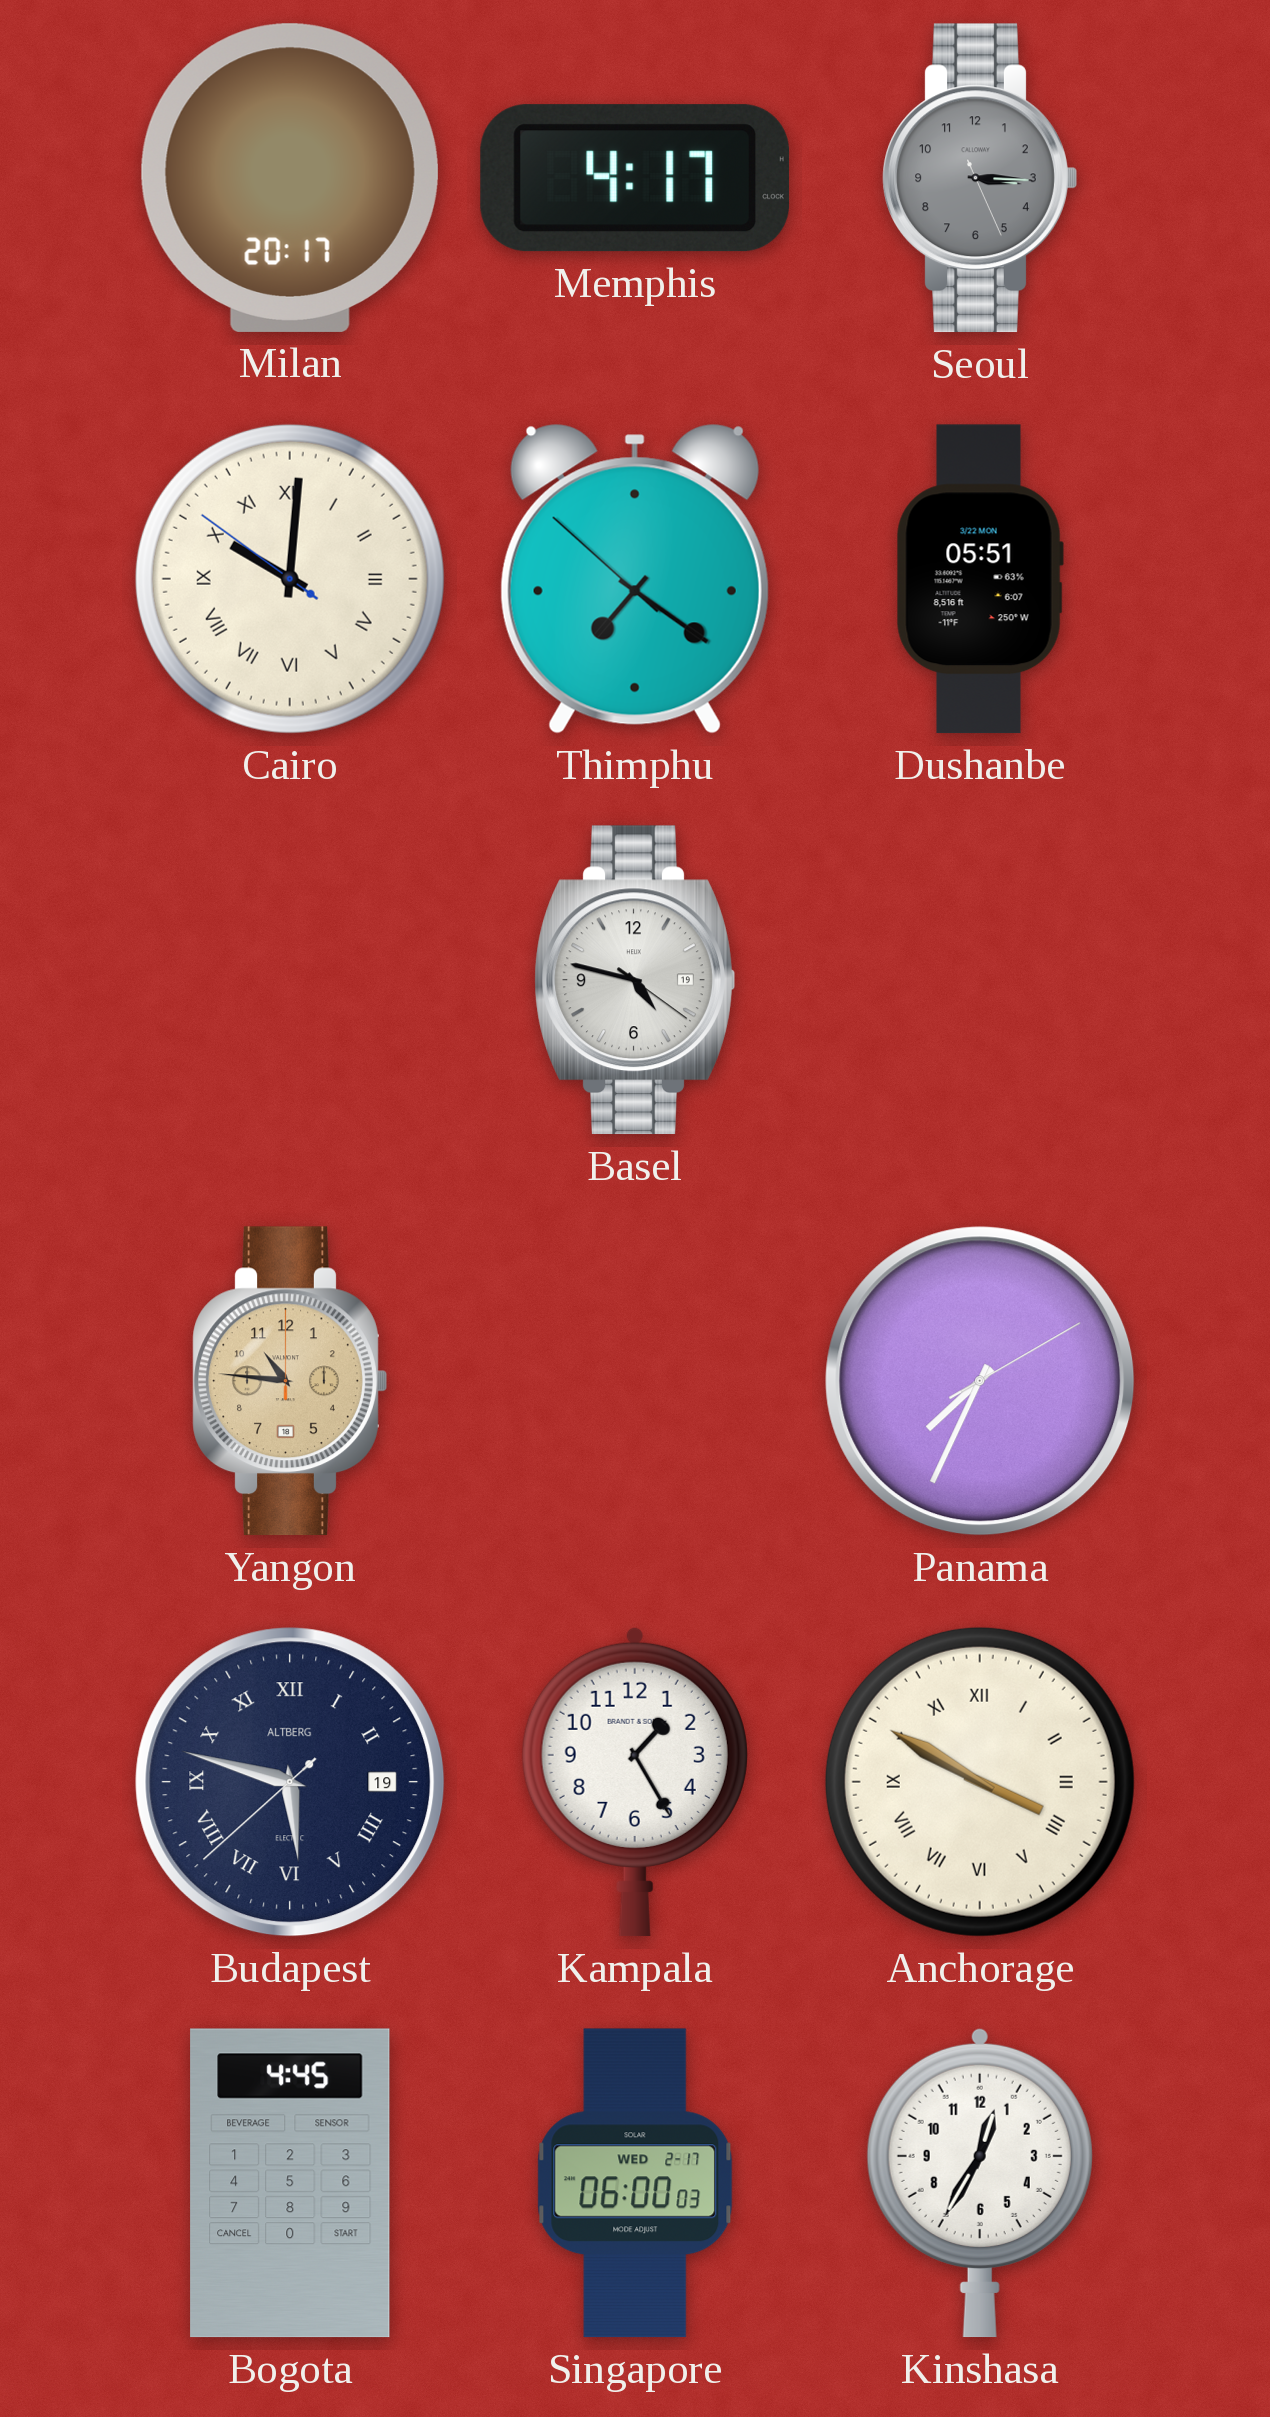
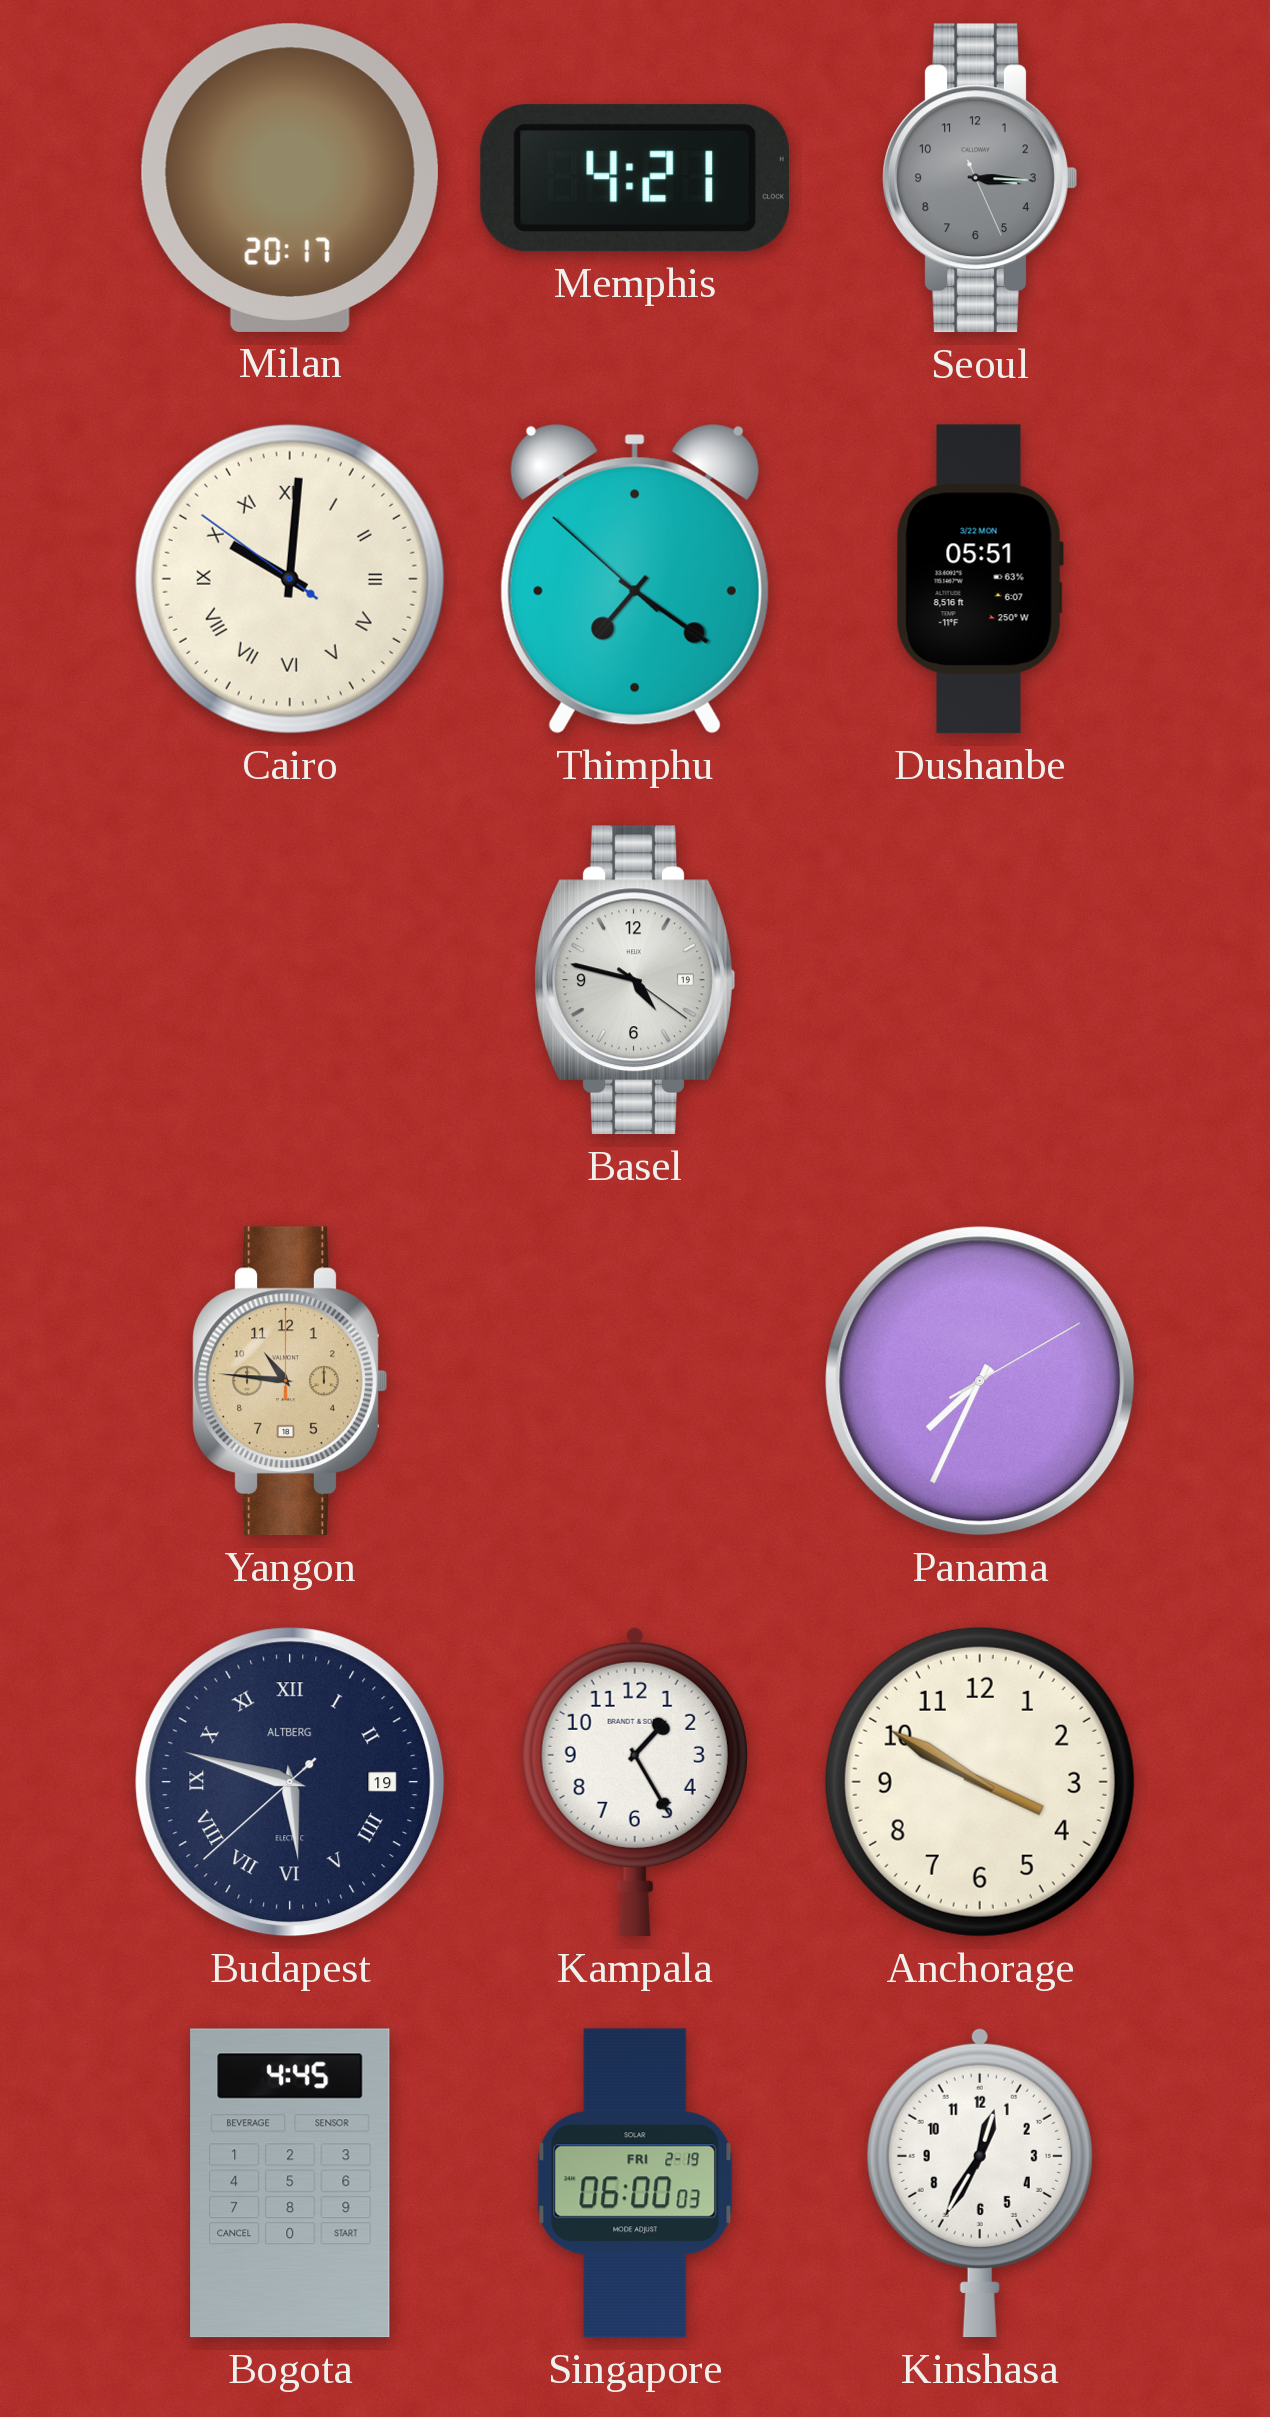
Memphis: 4:17 -> 4:21 (635, 178)
Anchorage numerals: Roman -> Arabic (980, 1782)
Singapore date: WED 2-17 -> FRI 2-19 (635, 2183)
